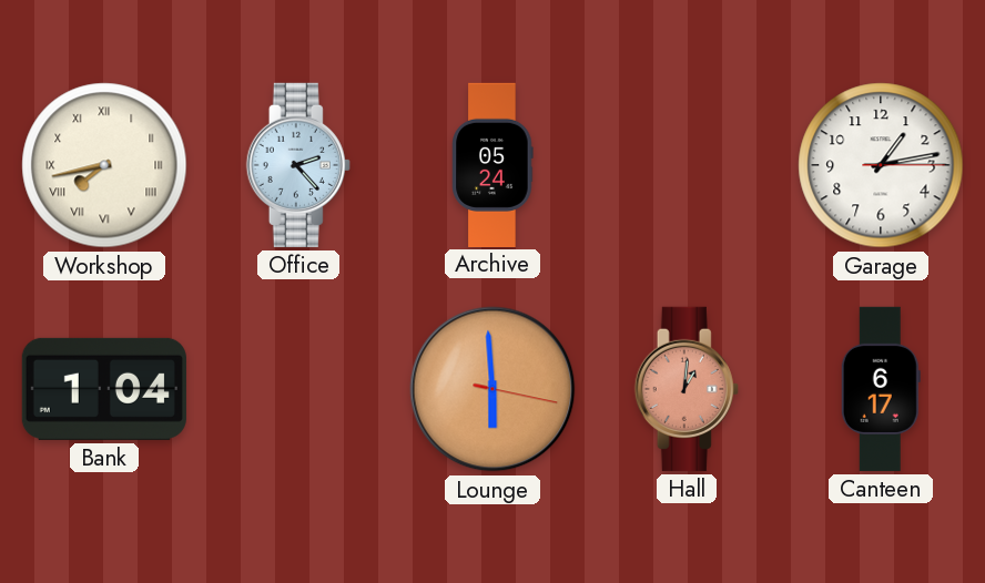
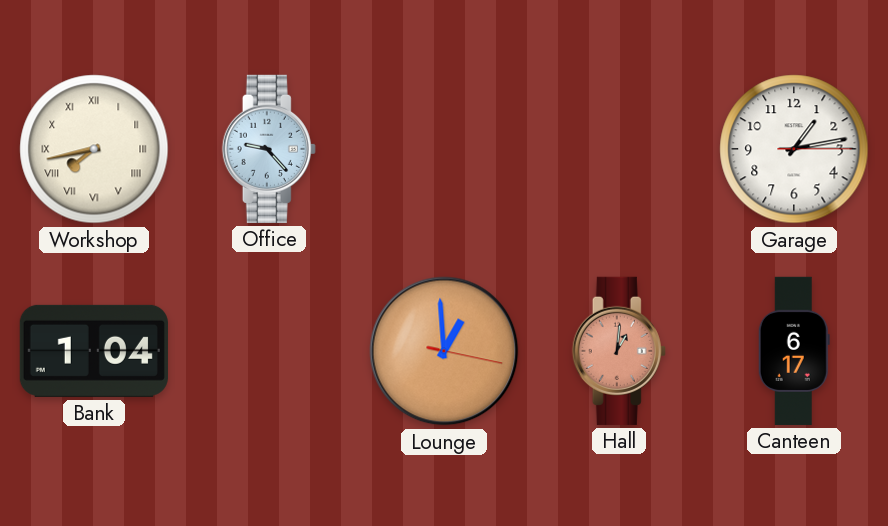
Office: 2:23 -> 9:23 (269, 149)
Archive: 05:24 -> none (492, 164)
Lounge: 5:59 -> 12:59 (444, 351)
